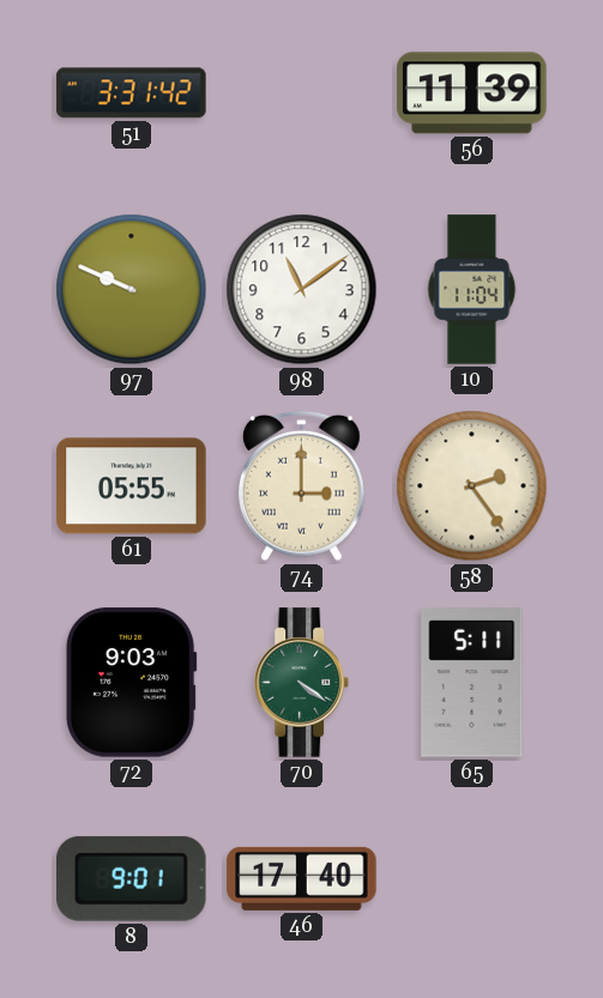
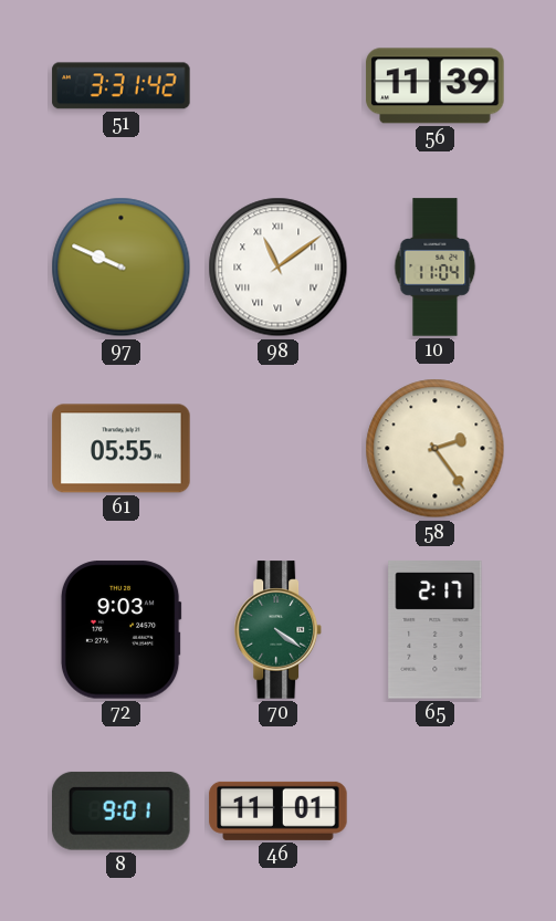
98 numerals: Arabic -> Roman (279, 268)
74: 3:00 -> none (301, 486)
65: 5:11 -> 2:17 (436, 630)
46: 17:40 -> 11:01 (279, 810)
